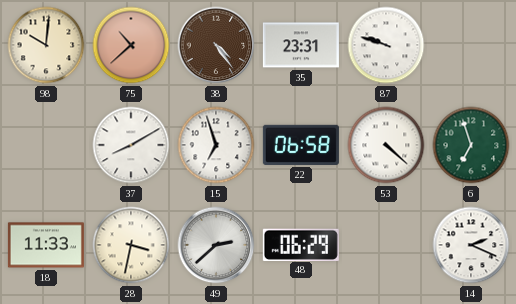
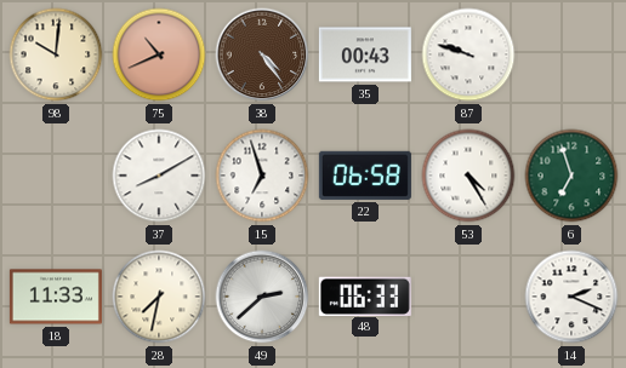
75: 10:38 -> 10:41 (159, 54)
35: 23:31 -> 00:43 (365, 54)
53: 4:22 -> 4:25 (468, 176)
28: 3:32 -> 7:32 (159, 297)
48: 06:29 -> 06:33 (365, 295)
